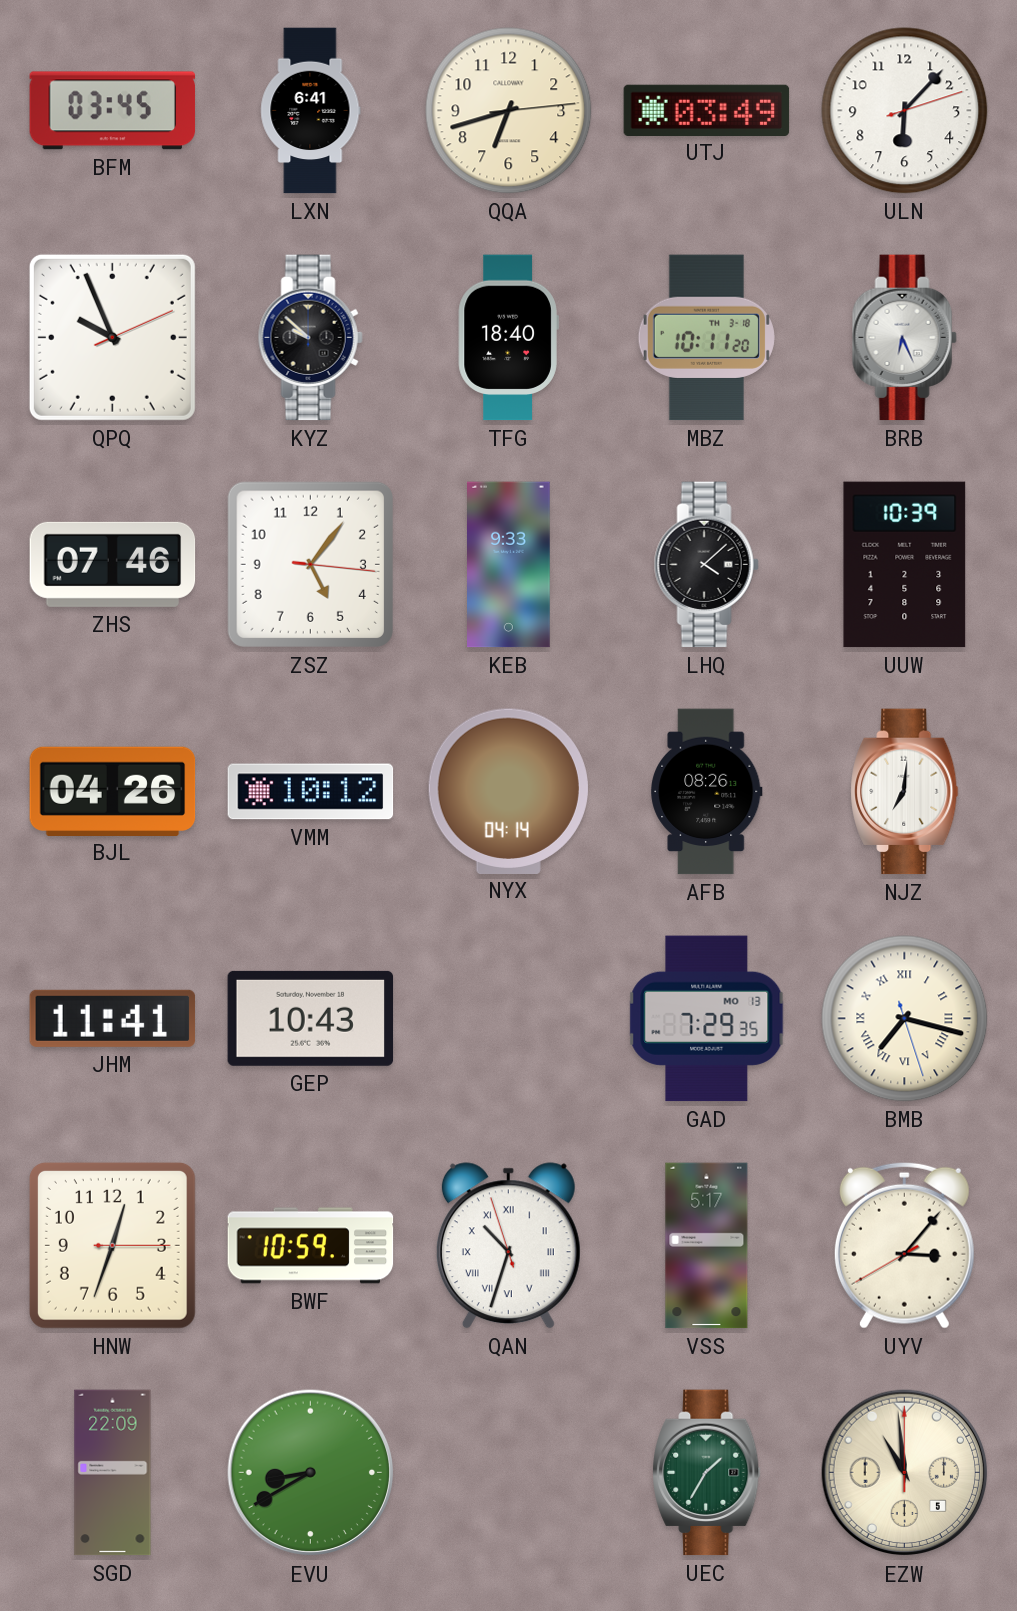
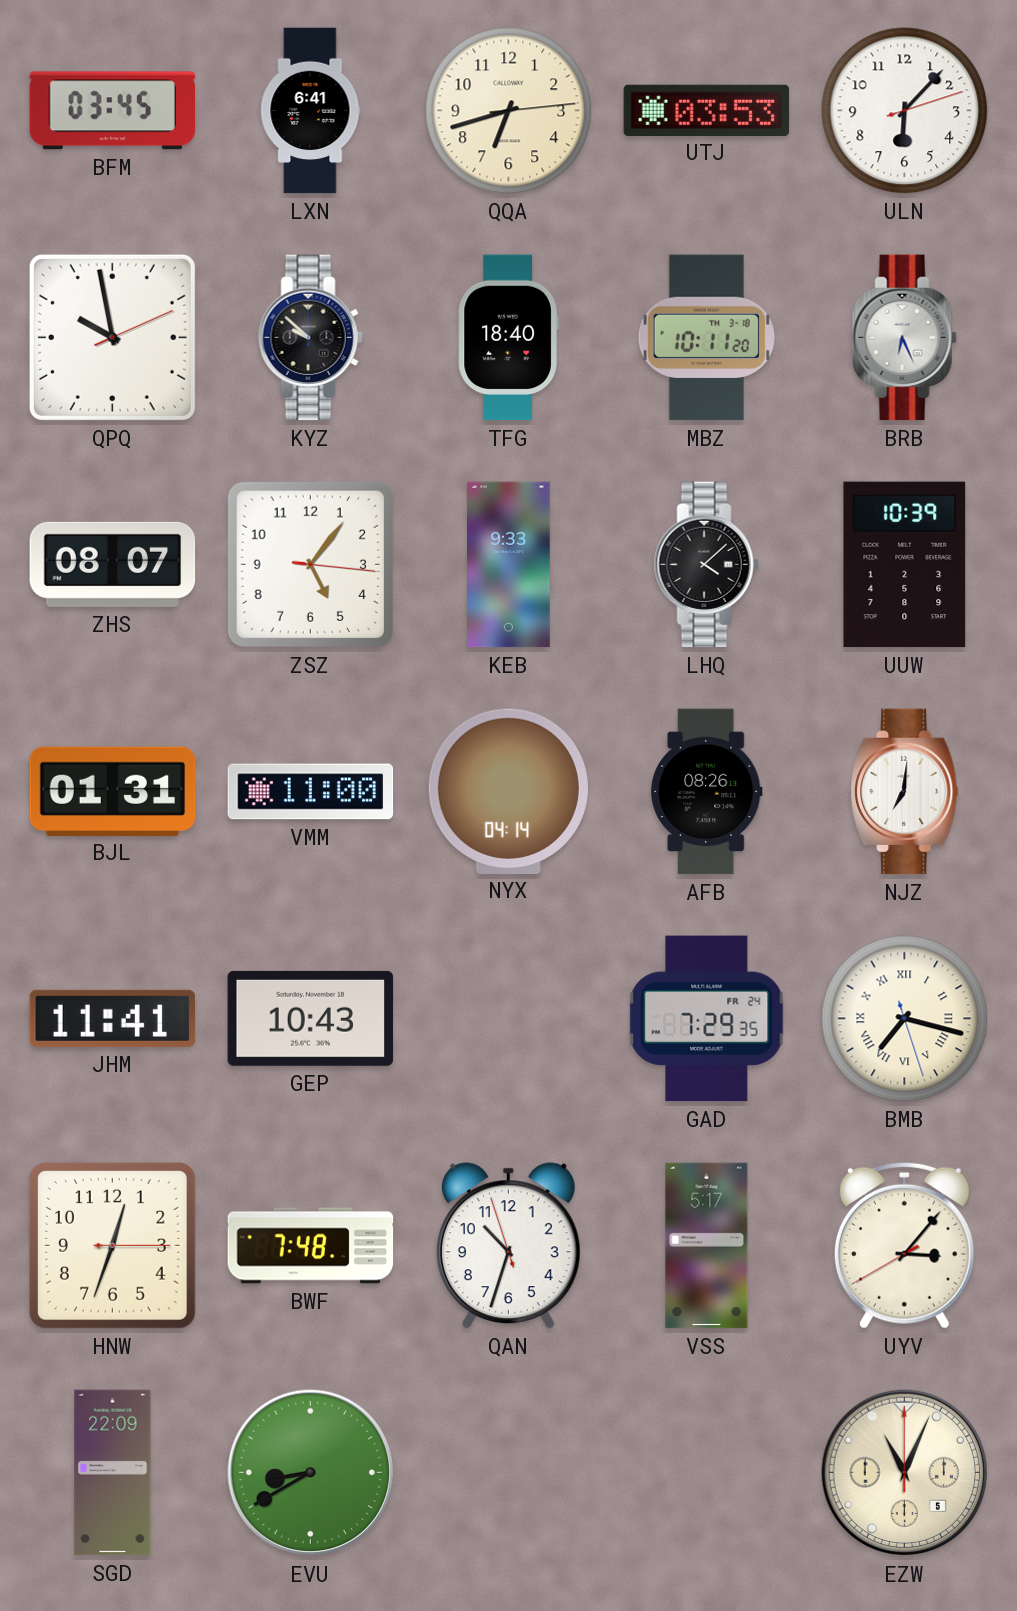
UTJ: 03:49 -> 03:53 (707, 110)
QPQ: 9:56 -> 9:58 (112, 337)
ZHS: 07:46 -> 08:07 (113, 564)
BJL: 04:26 -> 01:31 (113, 791)
VMM: 10:12 -> 11:00 (311, 792)
GAD date: MO 13 -> FR 24 (707, 1019)
BWF: 10:59 -> 7:48 (311, 1246)
QAN numerals: Roman -> Arabic (508, 1246)
UEC: 1:35 -> none (707, 1473)
EZW: 10:59 -> 11:04 (905, 1473)
